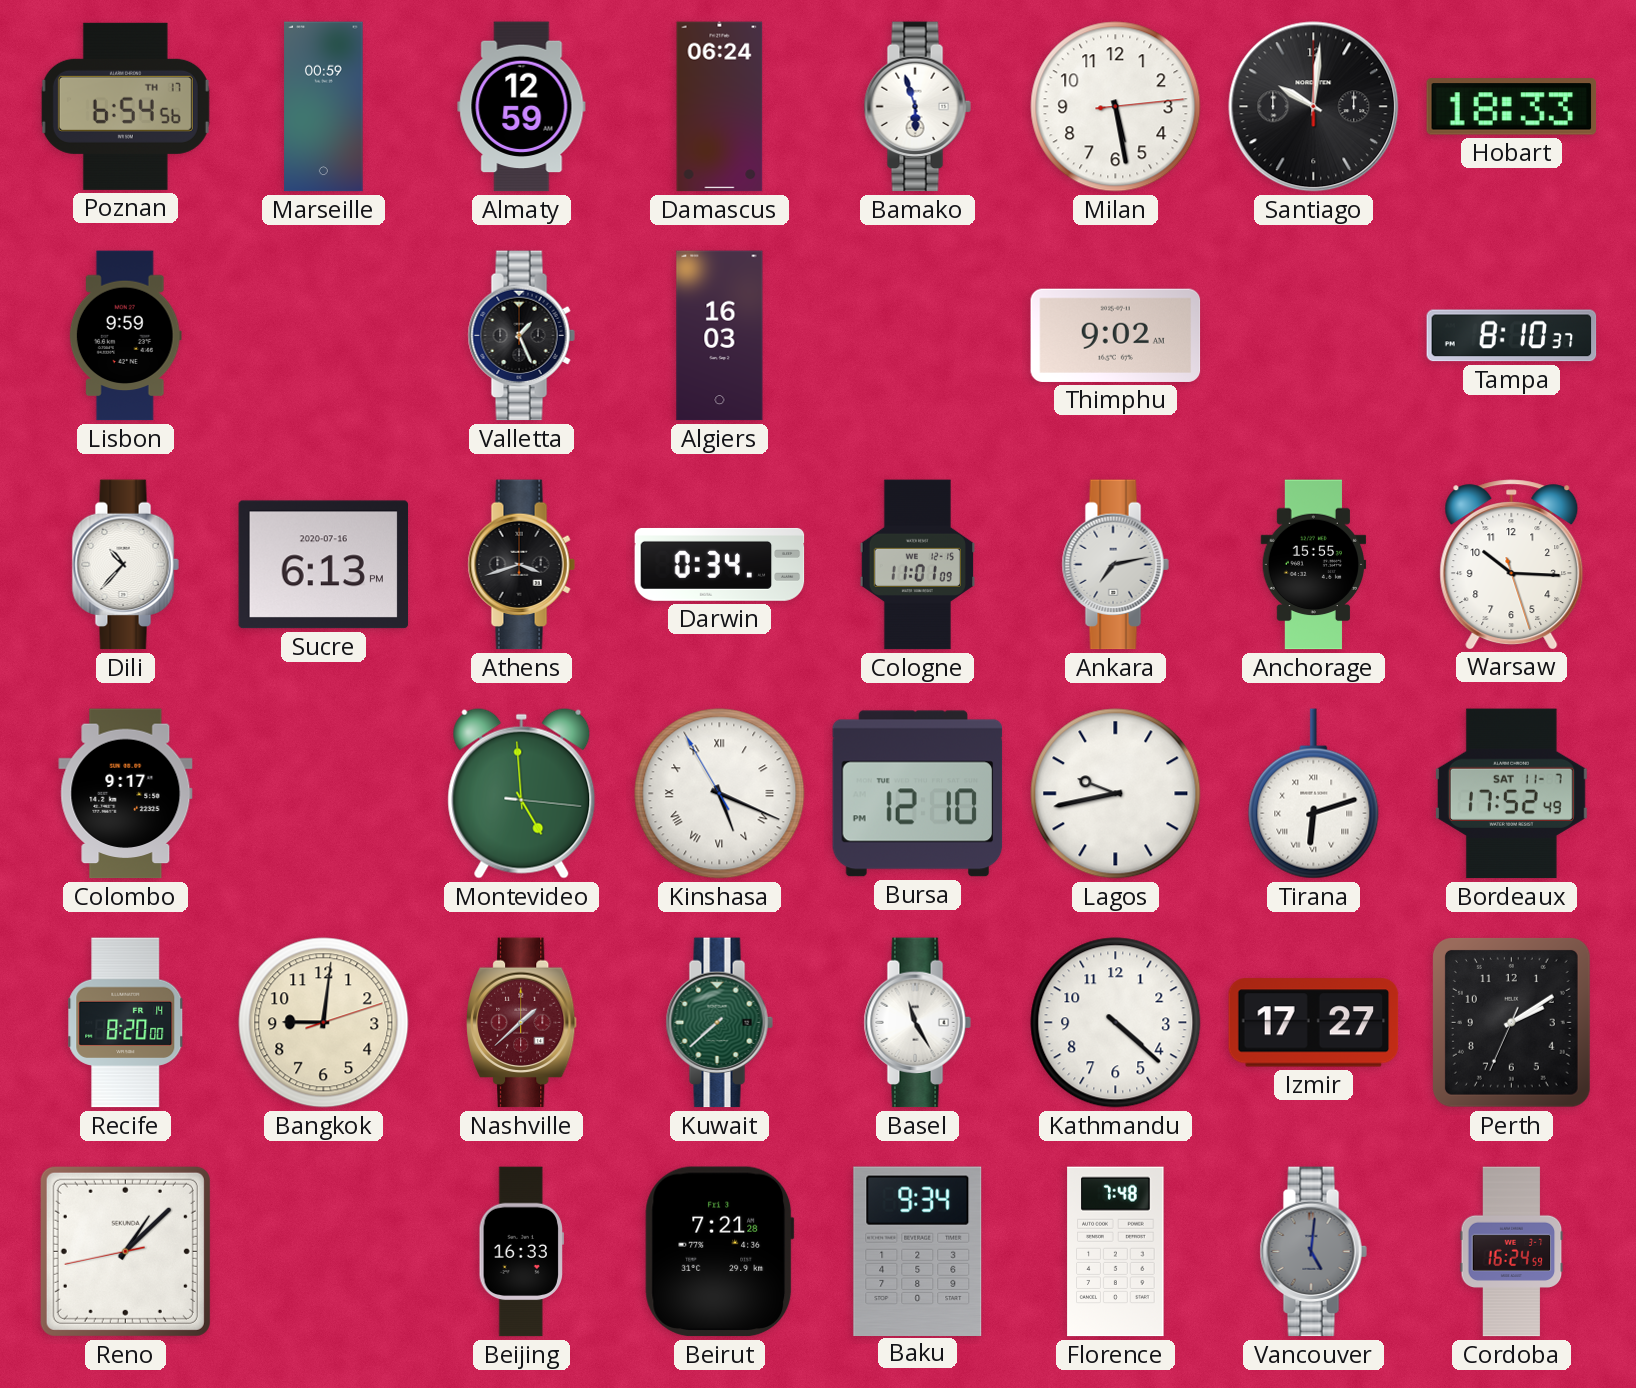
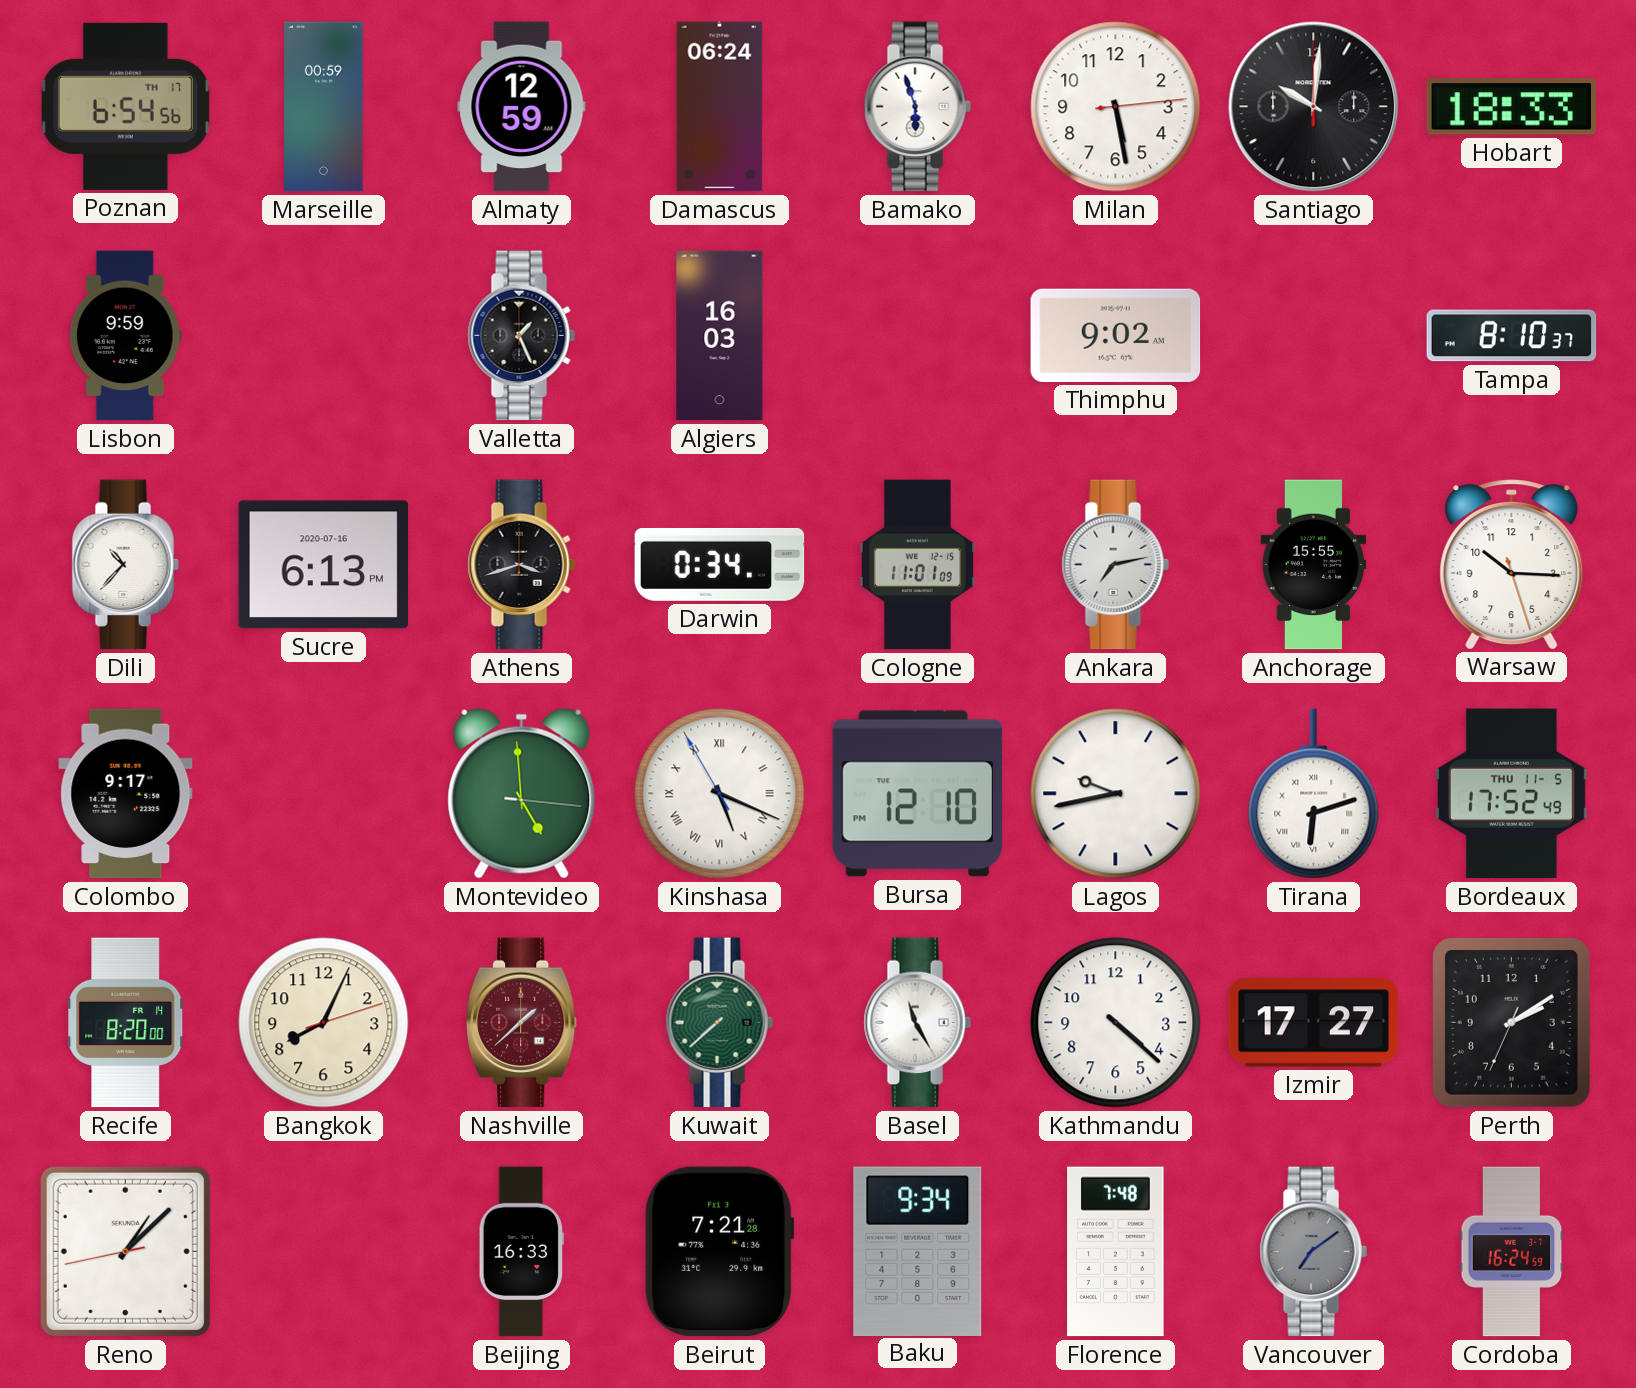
Bordeaux date: SAT 11-7 -> THU 11-5 (1511, 794)
Bangkok: 9:01 -> 8:04 (324, 1023)
Vancouver: 5:01 -> 7:09 (1313, 1252)
